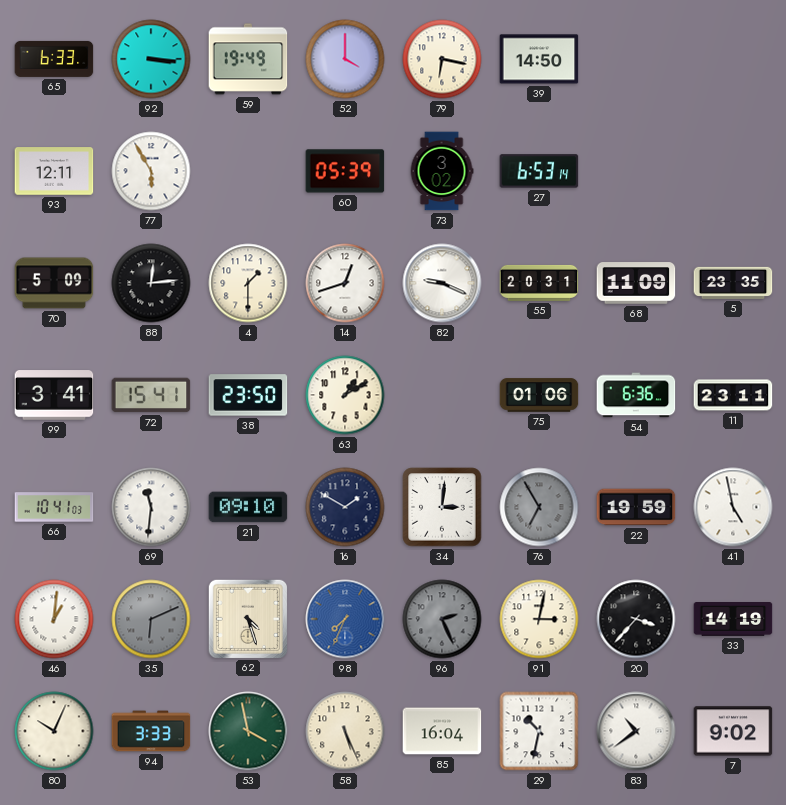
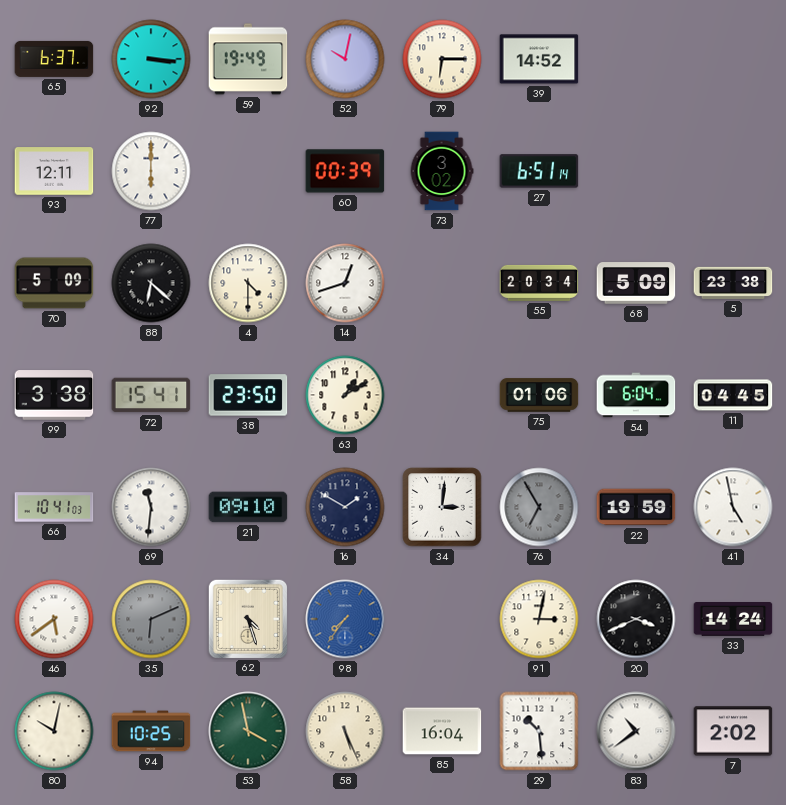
65: 6:33 -> 6:37 (54, 59)
52: 4:00 -> 10:02 (345, 59)
79: 6:17 -> 6:15 (442, 59)
39: 14:50 -> 14:52 (539, 59)
77: 5:55 -> 6:00 (151, 171)
60: 05:39 -> 00:39 (345, 171)
27: 6:53 -> 6:51 (539, 171)
88: 12:14 -> 6:22 (151, 283)
4: 1:30 -> 4:30 (248, 283)
82: 9:19 -> none (442, 283)
55: 20:31 -> 20:34 (539, 283)
68: 11:09 -> 5:09 (636, 283)
5: 23:35 -> 23:38 (733, 283)
99: 3:41 -> 3:38 (54, 395)
54: 6:36 -> 6:04 (636, 395)
11: 23:11 -> 04:45 (733, 395)
46: 1:01 -> 5:39 (54, 619)
98: 7:34 -> 7:36 (345, 619)
96: 2:26 -> none (442, 619)
20: 3:37 -> 3:41 (636, 619)
33: 14:19 -> 14:24 (733, 620)
80: 10:04 -> 10:02 (54, 731)
94: 3:33 -> 10:25 (151, 731)
29: 10:32 -> 10:29 (539, 731)
7: 9:02 -> 2:02 (733, 731)
